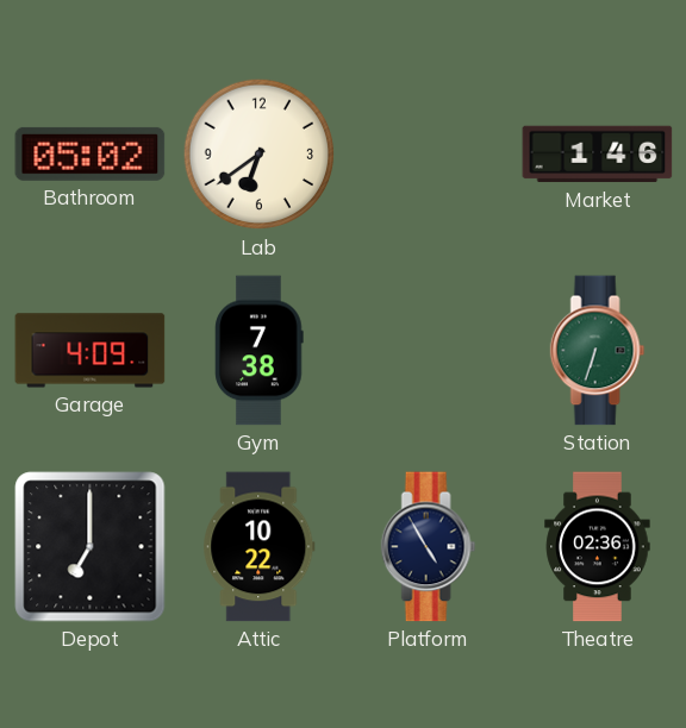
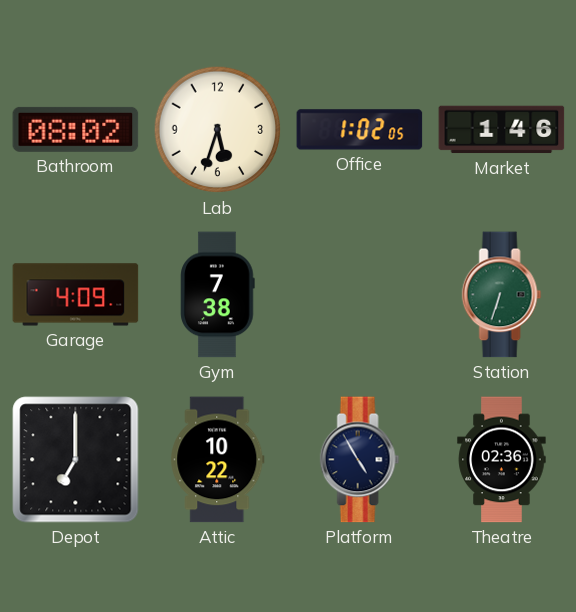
Bathroom: 05:02 -> 08:02 (76, 129)
Lab: 6:39 -> 5:33 (218, 130)
Office: none -> 1:02 (360, 130)
